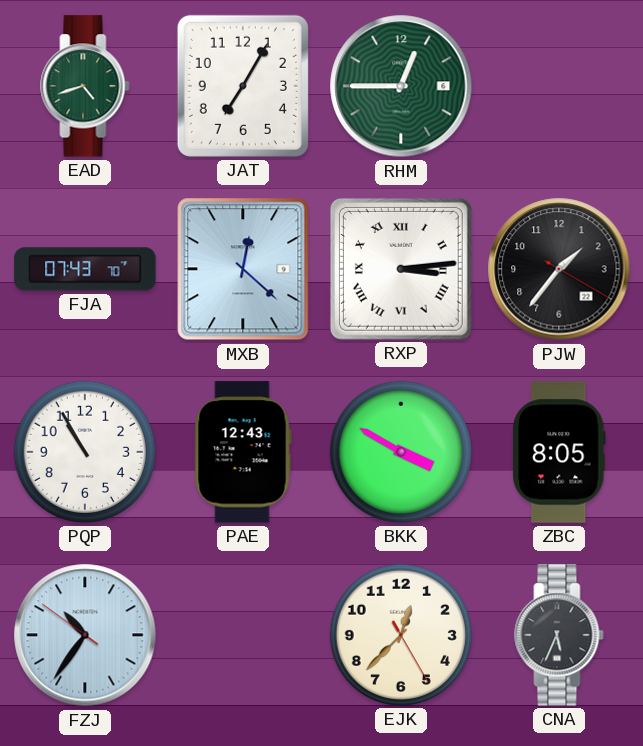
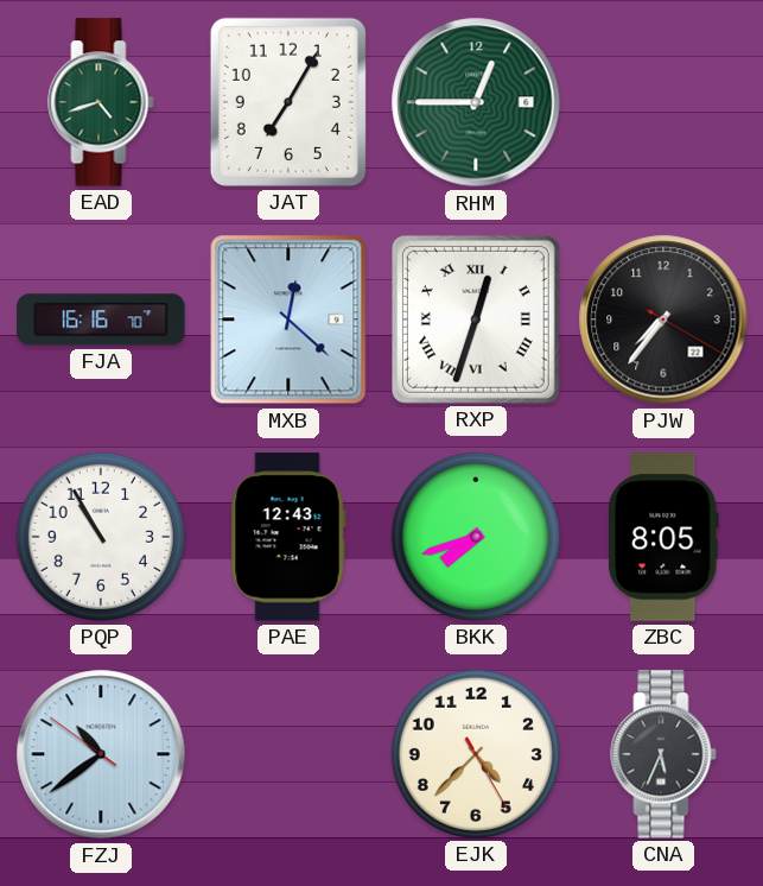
FJA: 07:43 -> 16:16 (101, 319)
RXP: 3:14 -> 12:33 (476, 319)
PJW: 1:36 -> 7:36 (663, 319)
BKK: 3:50 -> 7:42 (476, 537)
FZJ: 10:35 -> 10:38 (101, 754)
EJK: 12:37 -> 4:37 (476, 754)
